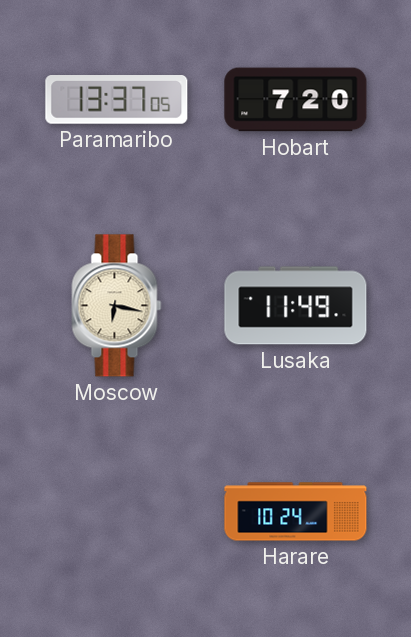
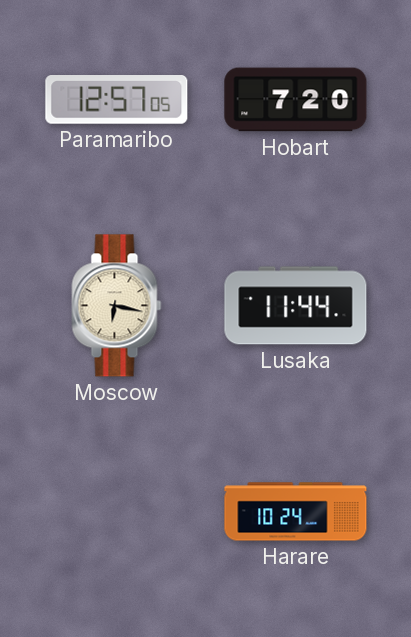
Paramaribo: 13:37 -> 12:57 (117, 100)
Lusaka: 11:49 -> 11:44 (296, 306)
